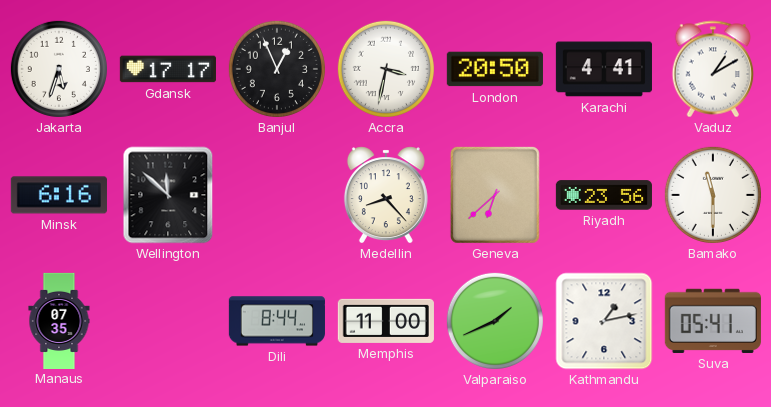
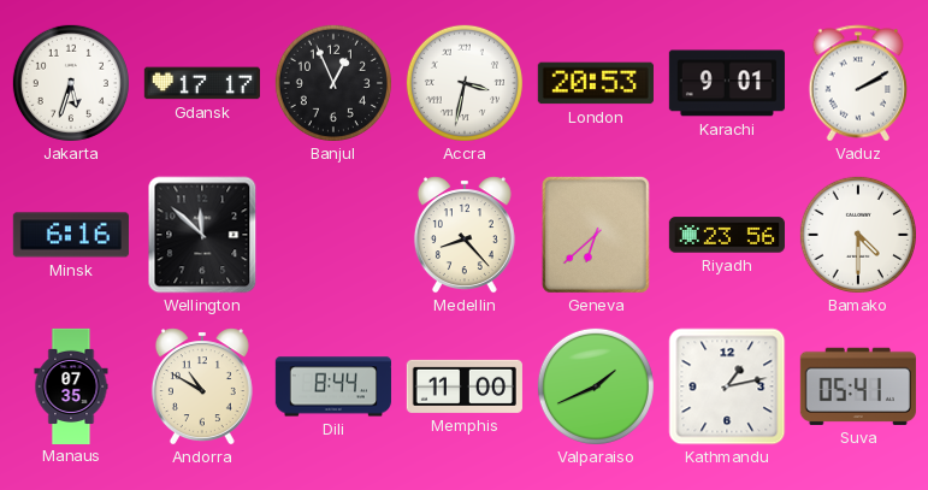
London: 20:50 -> 20:53 (596, 83)
Karachi: 4:41 -> 9:01 (727, 83)
Vaduz: 1:10 -> 2:10 (858, 83)
Bamako: 11:30 -> 4:30 (858, 235)
Andorra: none -> 10:50 (202, 386)
